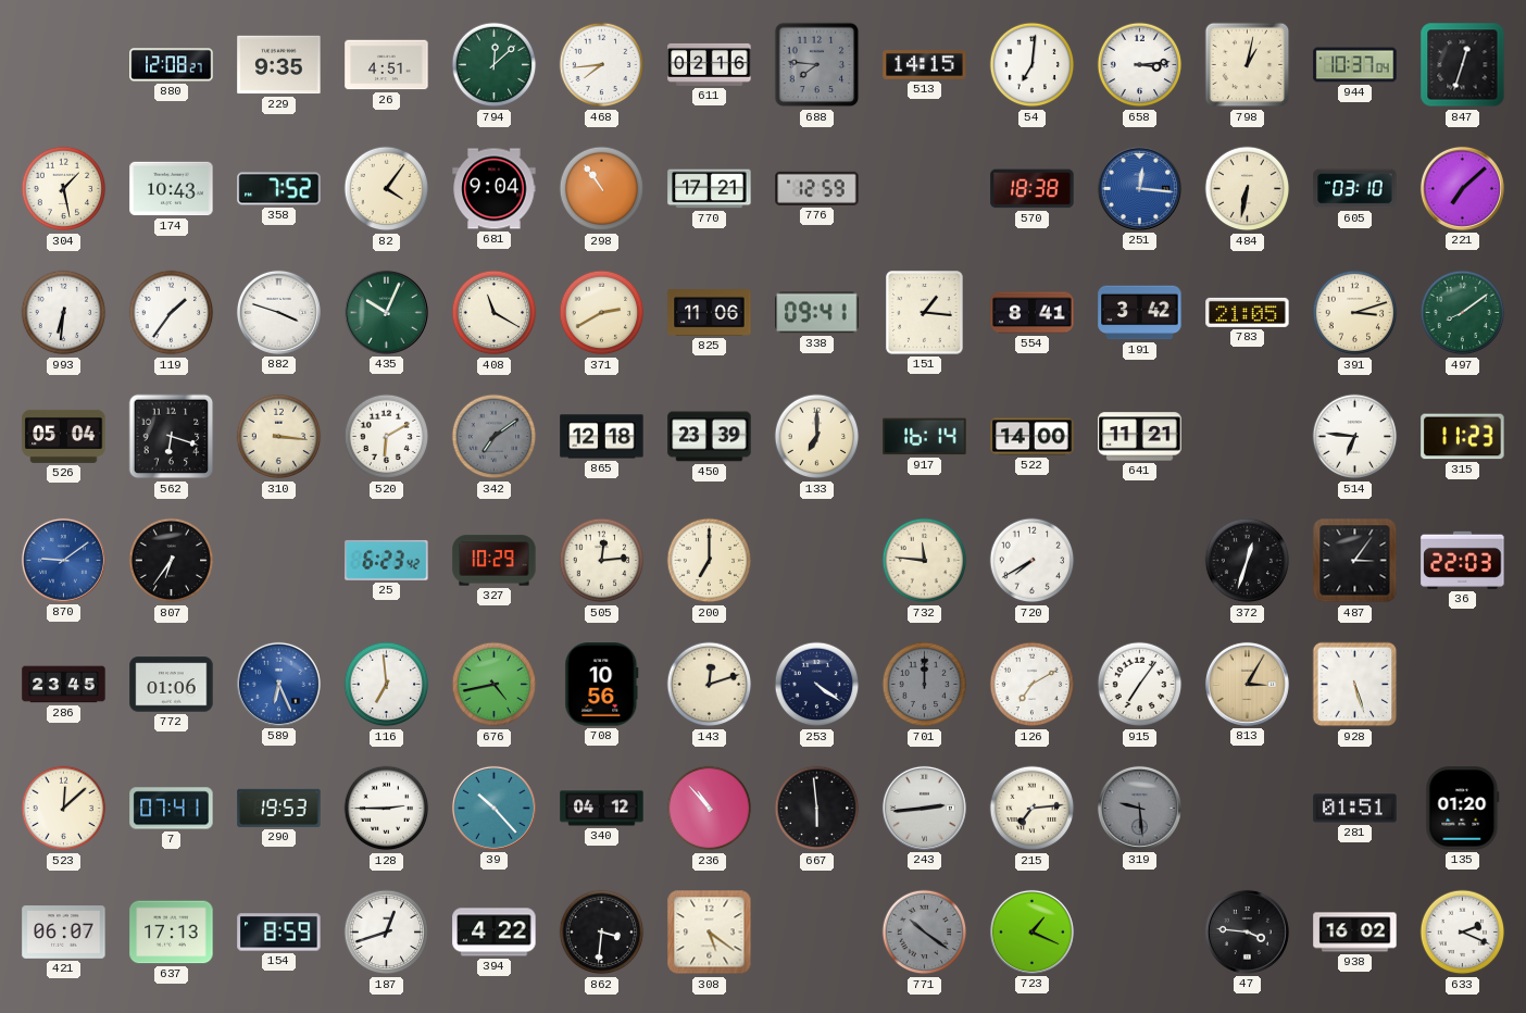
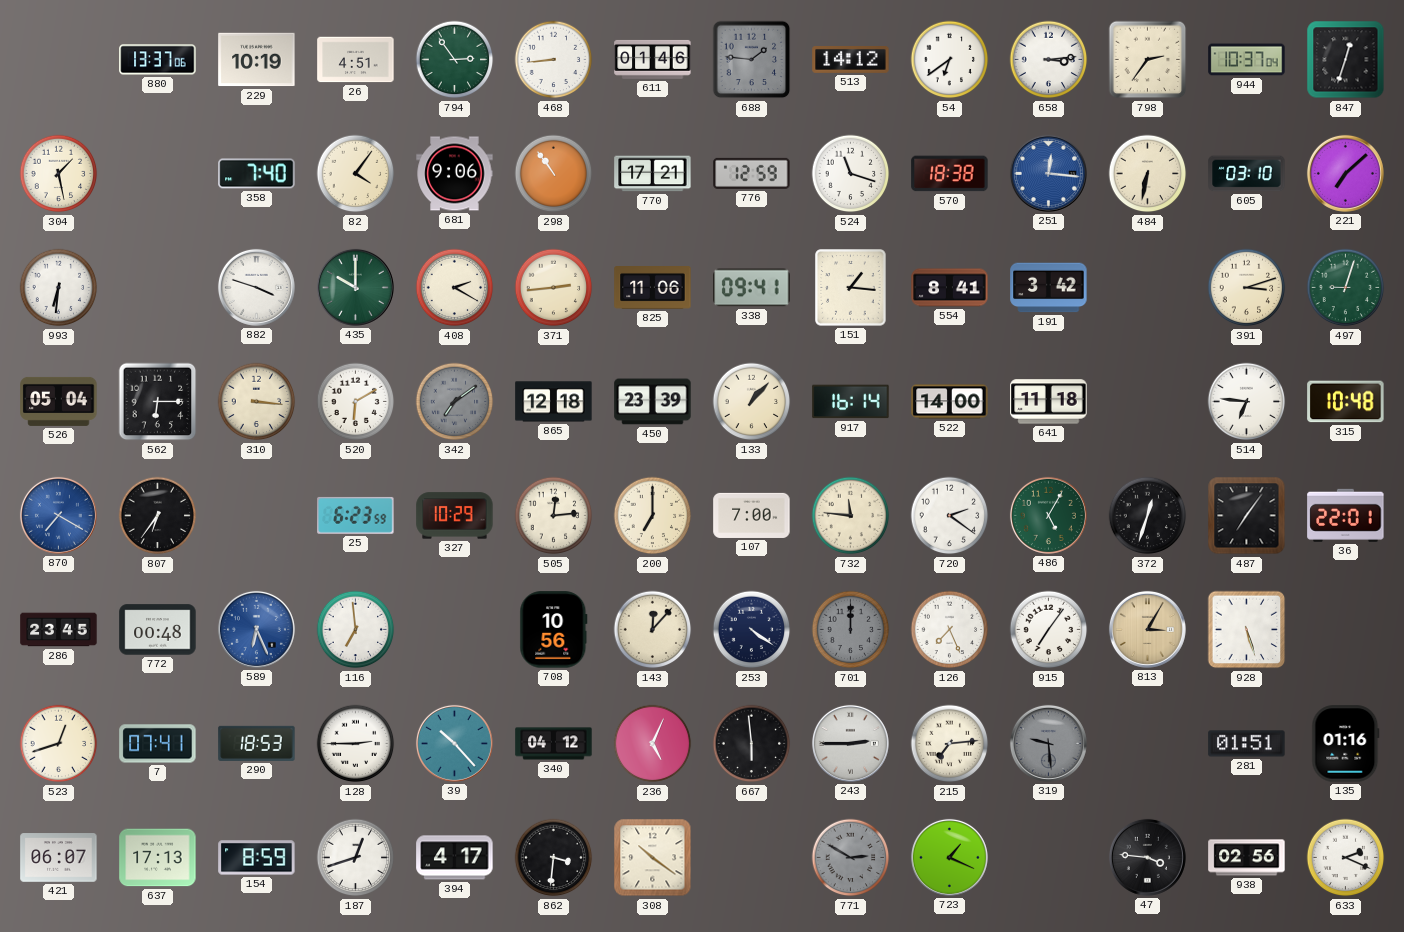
880: 12:08 -> 13:37 (158, 60)
229: 9:35 -> 10:19 (257, 60)
794: 12:08 -> 2:54 (455, 60)
468: 7:44 -> 8:44 (554, 60)
611: 02:16 -> 01:46 (653, 59)
688: 7:46 -> 1:46 (752, 60)
513: 14:15 -> 14:12 (851, 60)
54: 7:01 -> 6:39 (950, 60)
798: 1:02 -> 2:36 (1148, 60)
174: 10:43 -> none (172, 189)
358: 7:52 -> 7:40 (257, 174)
681: 9:04 -> 9:06 (455, 174)
524: none -> 11:18 (851, 174)
119: 1:36 -> none (172, 313)
435: 10:04 -> 10:00 (355, 287)
408: 11:20 -> 2:20 (455, 288)
371: 2:40 -> 2:44 (554, 288)
783: 21:05 -> none (1248, 312)
497: 8:09 -> 9:03 (1346, 288)
562: 6:18 -> 6:15 (158, 402)
133: 7:00 -> 1:07 (752, 402)
641: 11:21 -> 11:18 (1049, 402)
315: 11:23 -> 10:48 (1346, 402)
870: 9:09 -> 7:20 (58, 515)
25: 6:23:42 -> 6:23:59 (356, 515)
107: none -> 7:00 (752, 515)
720: 7:40 -> 2:21 (950, 516)
486: none -> 5:05 (1048, 515)
487: 3:06 -> 7:06 (1247, 516)
36: 22:03 -> 22:01 (1346, 515)
772: 01:06 -> 00:48 (158, 630)
676: 4:43 -> none (495, 685)
143: 12:12 -> 12:07 (653, 630)
126: 7:10 -> 7:26 (950, 630)
523: 12:08 -> 12:42 (59, 744)
290: 19:53 -> 18:53 (257, 743)
236: 10:53 -> 5:04 (653, 744)
243: 2:44 -> 2:45 (850, 743)
135: 01:20 -> 01:16 (1346, 744)
394: 4:22 -> 4:17 (455, 858)
308: 5:21 -> 10:21 (653, 858)
771: 10:21 -> 2:50 (851, 858)
938: 16:02 -> 02:56 (1247, 858)
